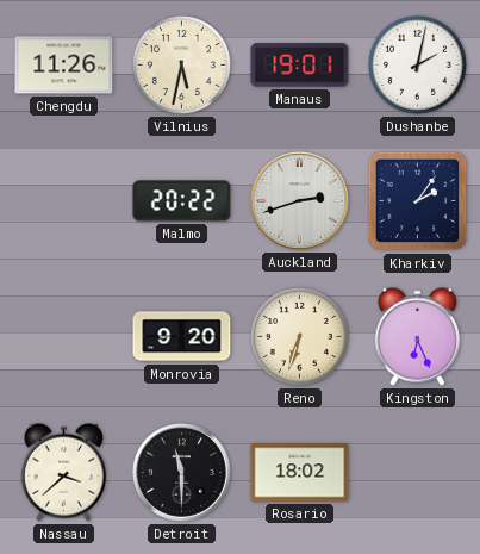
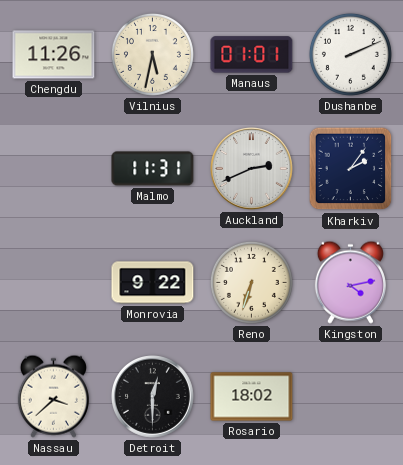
Manaus: 19:01 -> 01:01 (252, 55)
Dushanbe: 2:02 -> 2:11 (350, 54)
Malmo: 20:22 -> 11:31 (153, 169)
Auckland: 2:42 -> 2:41 (252, 169)
Monrovia: 9:20 -> 9:22 (153, 283)
Kingston: 6:26 -> 4:13 (350, 282)
Detroit: 11:30 -> 12:30 (153, 397)
